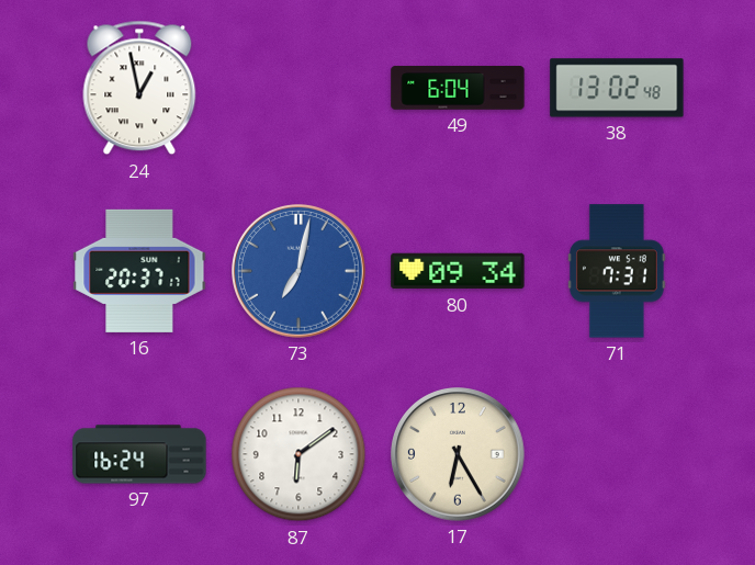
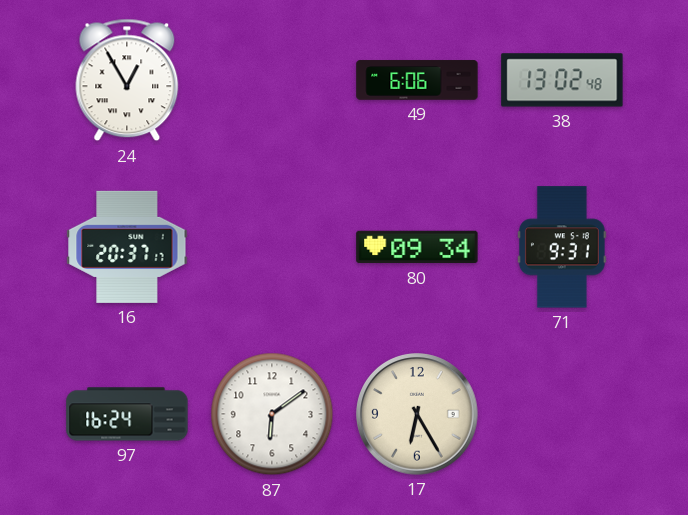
24: 12:58 -> 12:55 (127, 80)
49: 6:04 -> 6:06 (417, 80)
73: 7:02 -> none (300, 272)
71: 7:31 -> 9:31 (562, 247)
